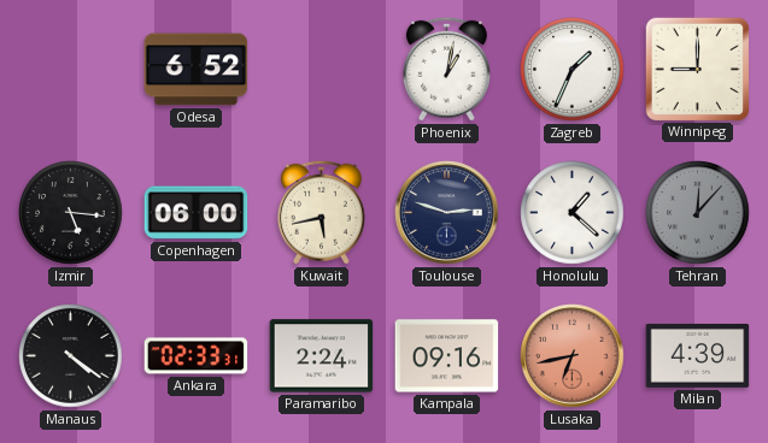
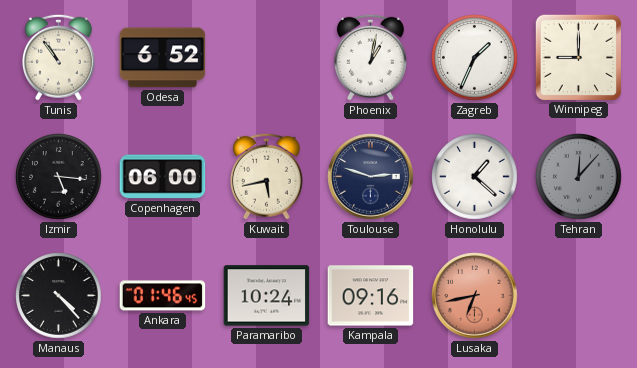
Tunis: none -> 10:54 (58, 57)
Manaus: 4:21 -> 4:23 (59, 296)
Ankara: 02:33 -> 01:46 (163, 296)
Paramaribo: 2:24 -> 10:24 (267, 296)
Milan: 4:39 -> none (698, 355)
